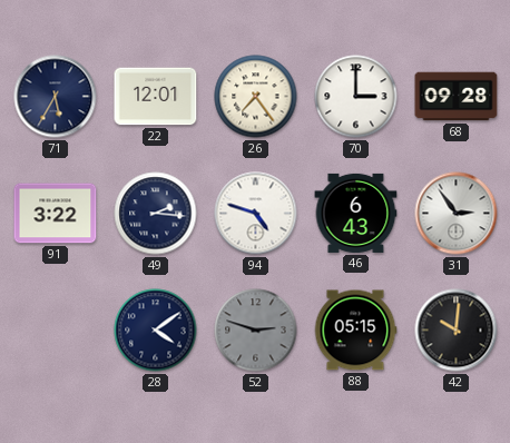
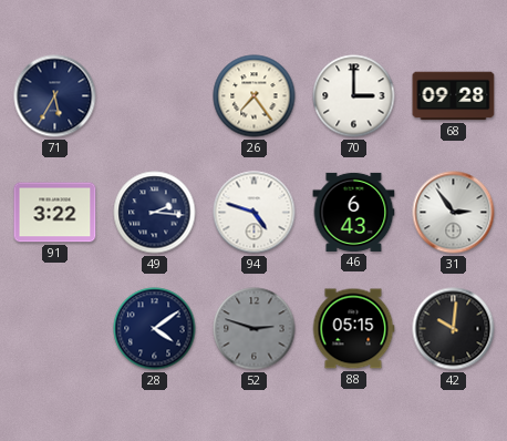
22: 12:01 -> none (156, 97)
